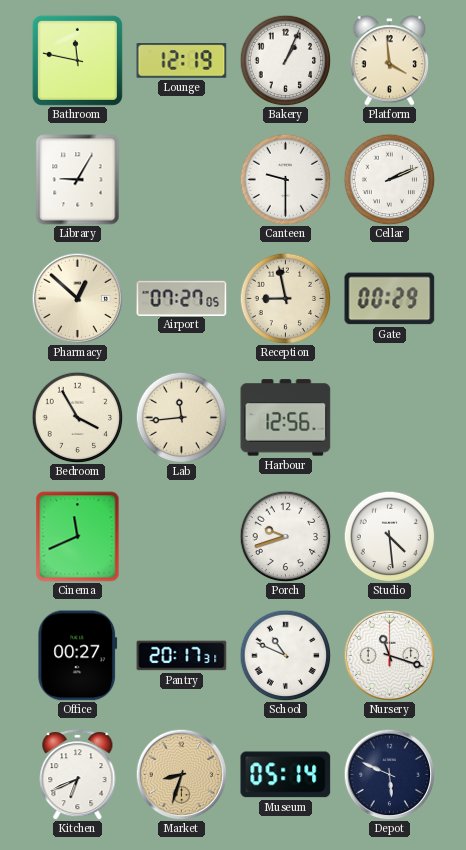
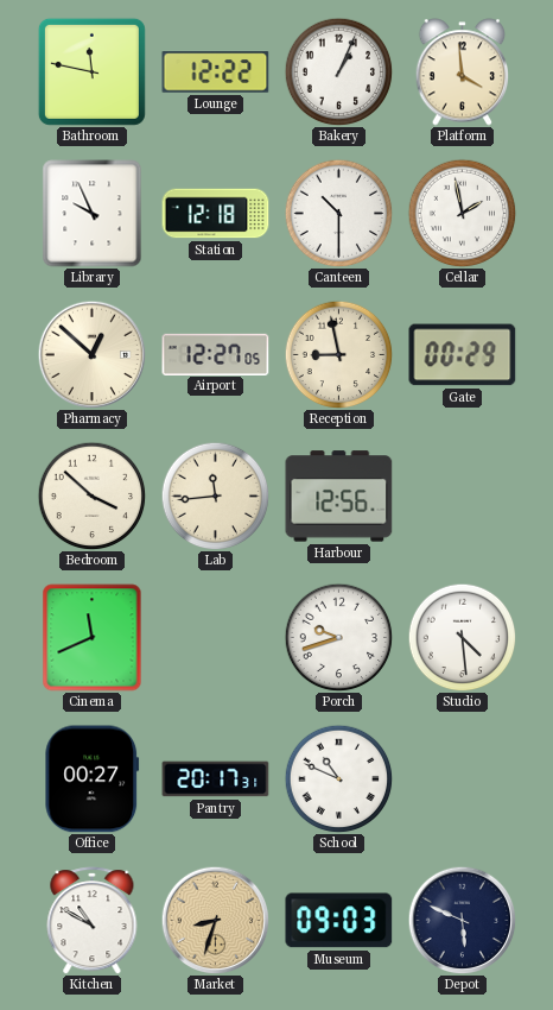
Lounge: 12:19 -> 12:22 (216, 72)
Library: 9:05 -> 9:56 (93, 214)
Station: none -> 12:18 (216, 214)
Canteen: 9:30 -> 10:30 (338, 213)
Cellar: 2:11 -> 1:58 (462, 213)
Airport: 07:27 -> 12:27 (216, 354)
Bedroom: 3:55 -> 3:52 (91, 495)
Nursery: 11:18 -> none (389, 655)
Kitchen: 6:41 -> 10:50 (93, 921)
Museum: 05:14 -> 09:03 (339, 921)
